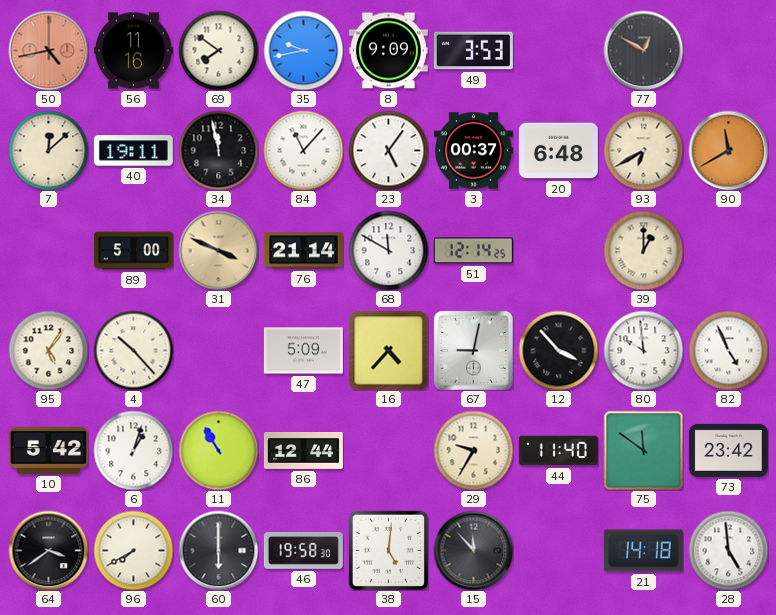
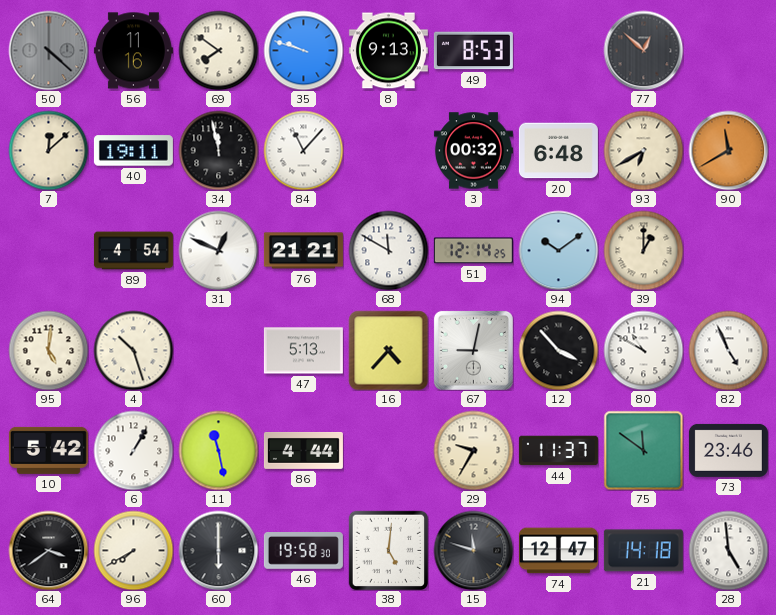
50: 4:43 -> 4:22 (48, 50)
50 dial: salmon -> grey (48, 50)
35: 9:43 -> 9:48 (303, 50)
8: 9:09 -> 9:13 (388, 51)
49: 3:53 -> 8:53 (473, 51)
77: 12:50 -> 12:52 (643, 50)
23: 5:06 -> none (388, 150)
3: 00:37 -> 00:32 (473, 151)
89: 5:00 -> 4:54 (133, 251)
31: 3:49 -> 12:49 (218, 250)
31 dial: champagne -> white (218, 250)
76: 21:14 -> 21:21 (303, 251)
94: none -> 10:09 (558, 250)
95: 5:06 -> 5:01 (48, 350)
4: 10:23 -> 10:27 (133, 350)
47: 5:09 -> 5:13 (303, 351)
80: 9:59 -> 10:50 (643, 350)
6: 1:03 -> 1:05 (133, 450)
11: 10:55 -> 11:28 (218, 450)
86: 12:44 -> 4:44 (303, 451)
44: 11:40 -> 11:37 (558, 451)
73: 23:42 -> 23:46 (728, 450)
15: 11:53 -> 11:48 (473, 550)
74: none -> 12:47 (558, 551)
